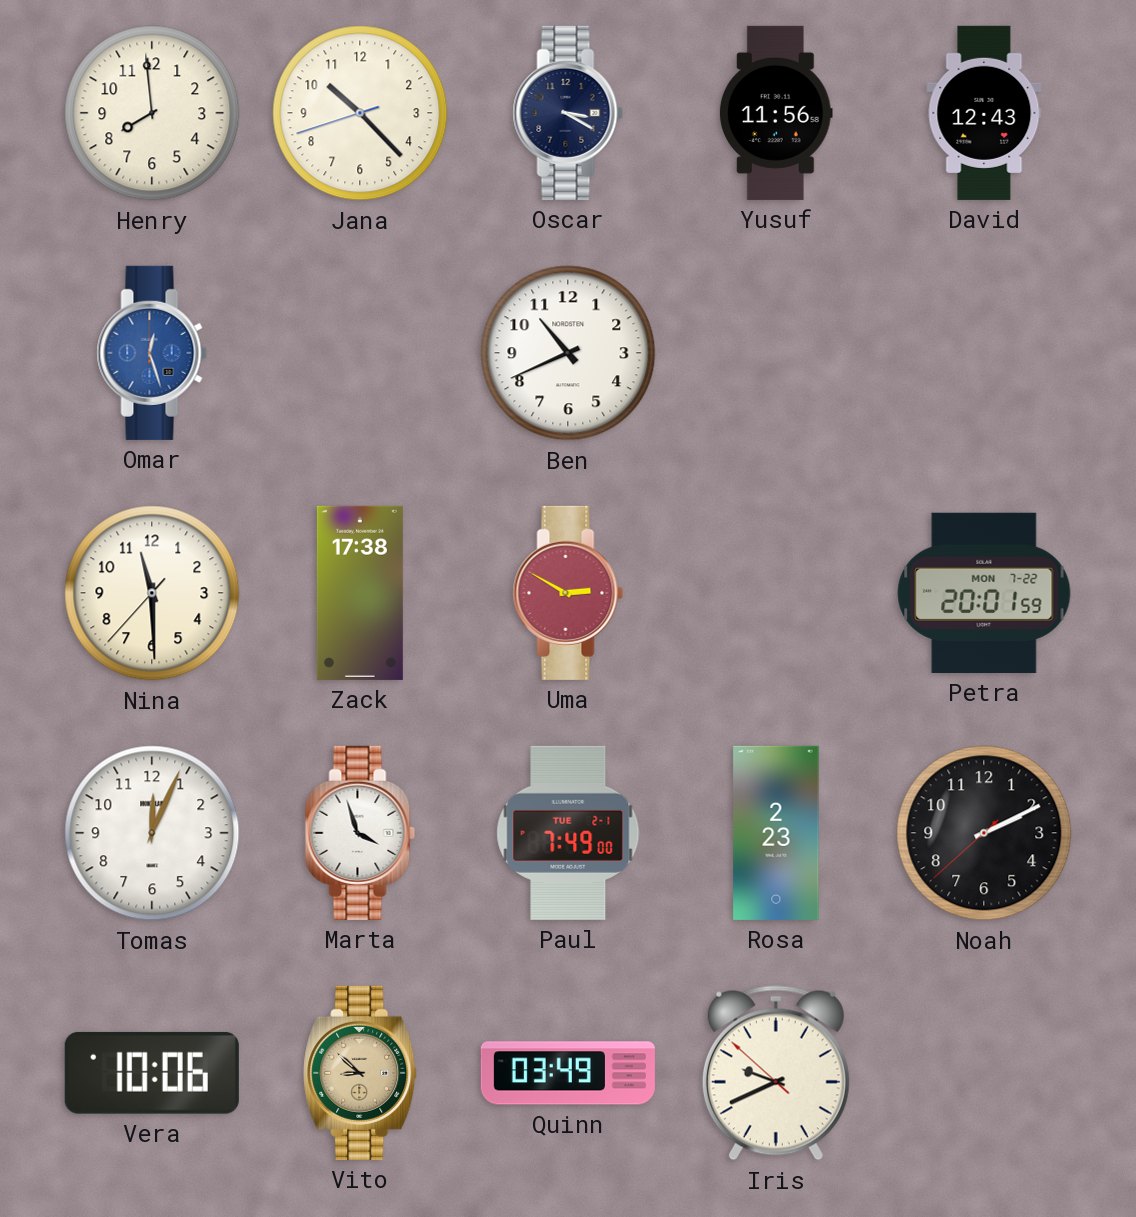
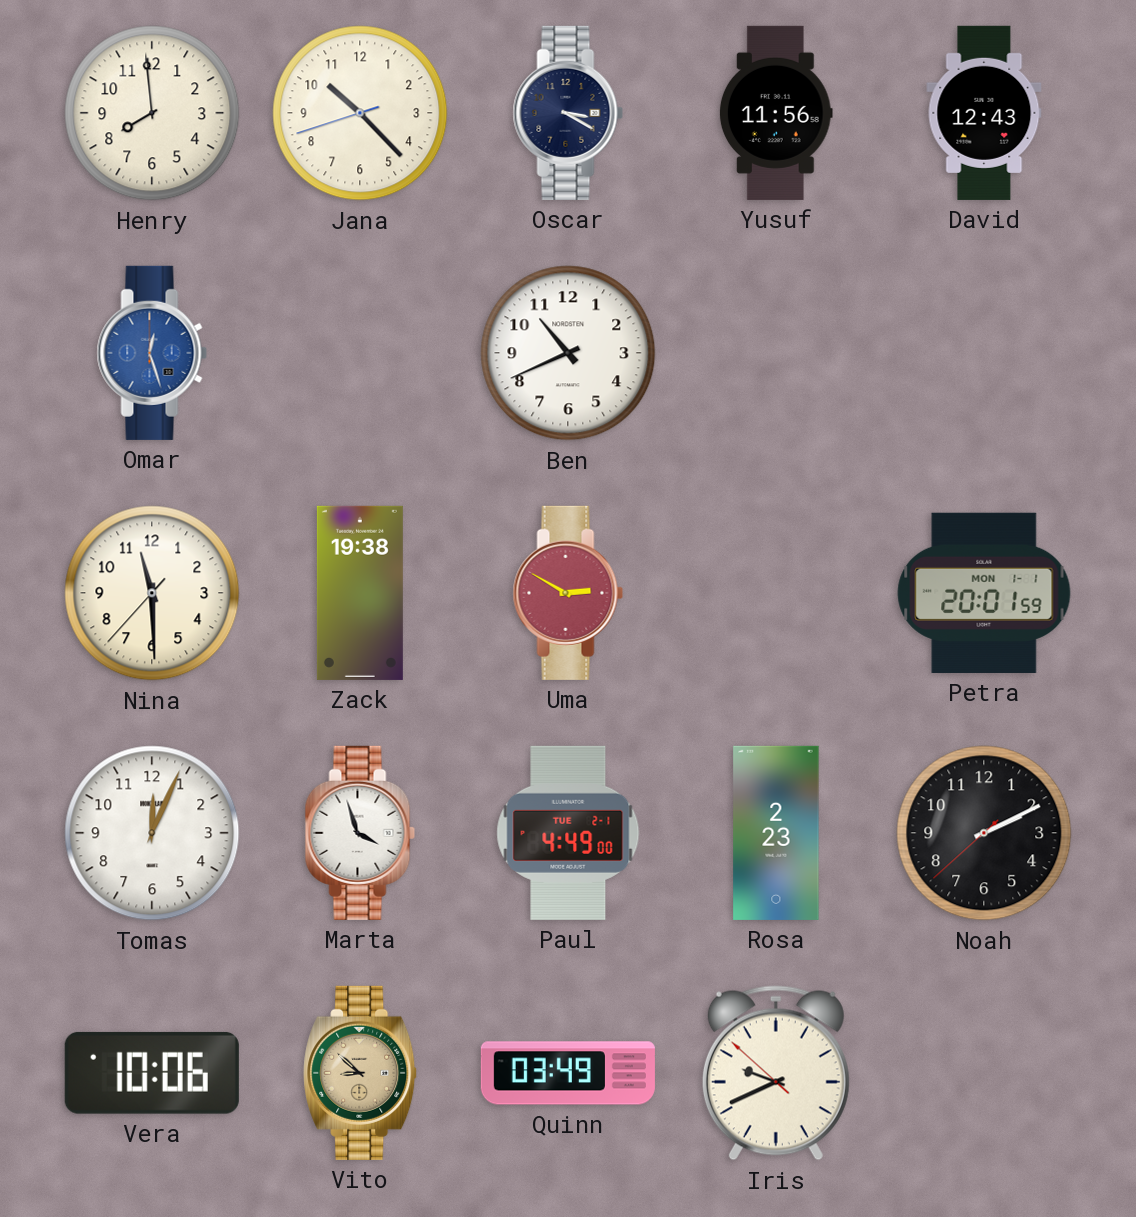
Zack: 17:38 -> 19:38 (360, 593)
Petra date: MON 7-22 -> MON 1-1 (984, 593)
Paul: 7:49 -> 4:49 (568, 833)
